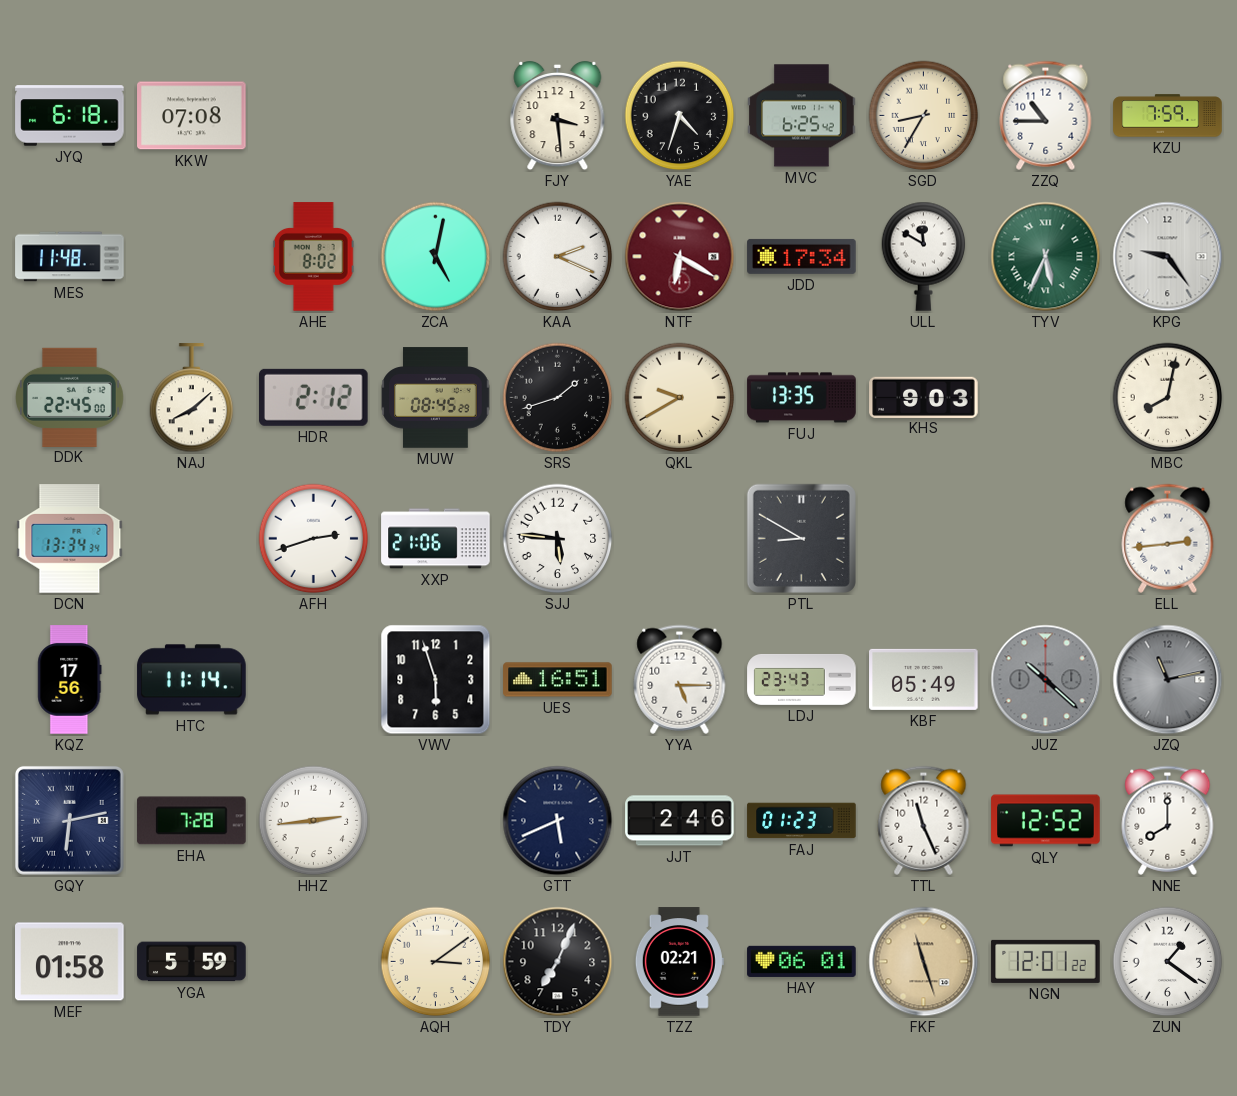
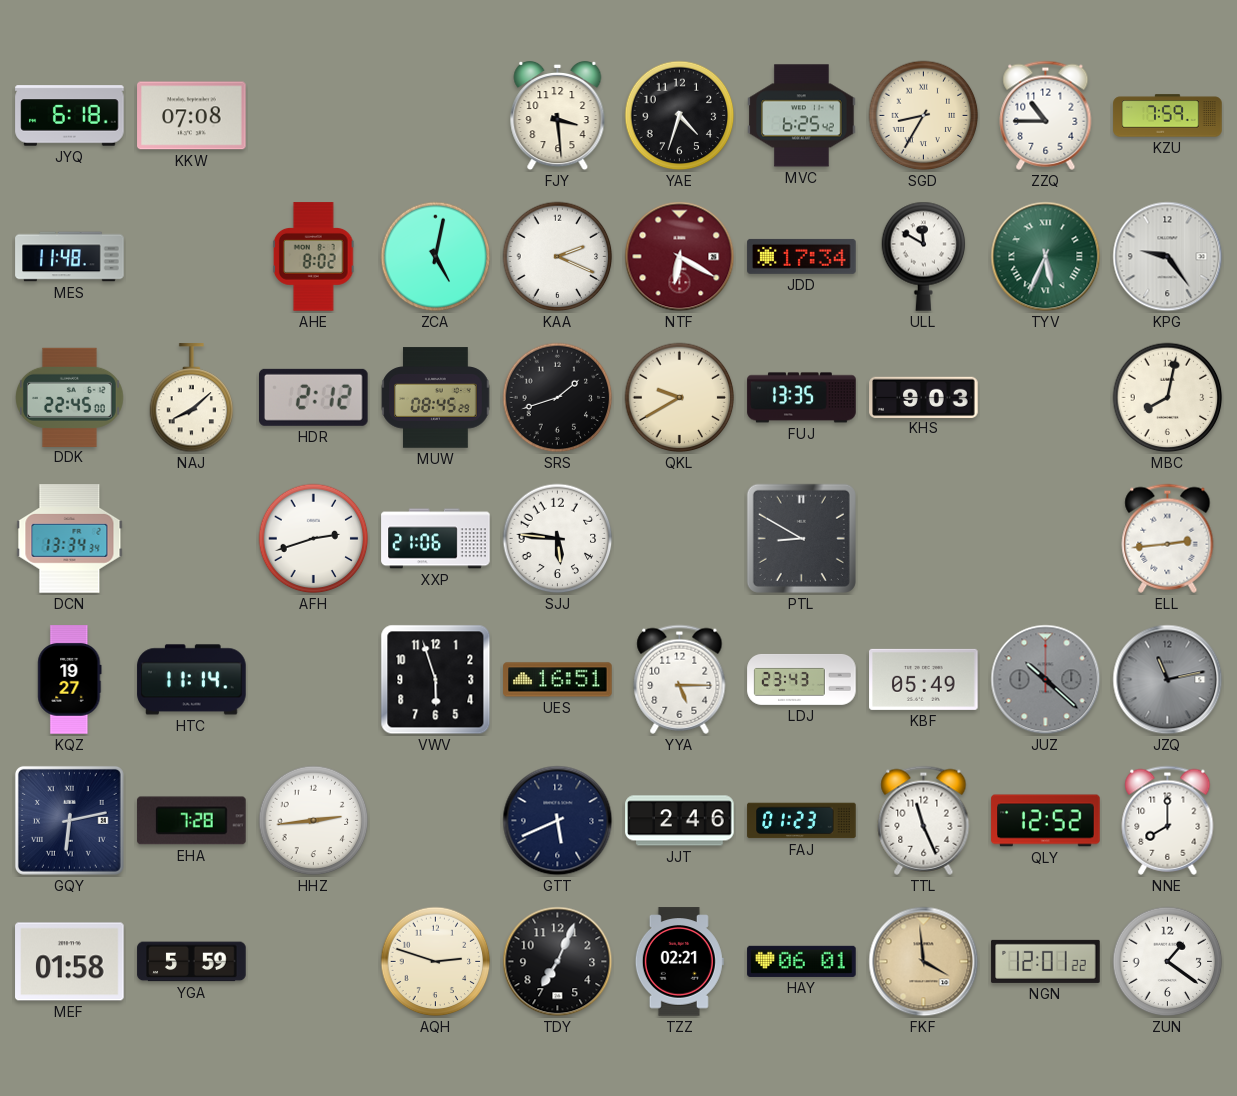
KQZ: 17:56 -> 19:27 (70, 680)
AQH: 3:09 -> 2:48 (436, 962)
FKF: 11:27 -> 3:59 (924, 962)
